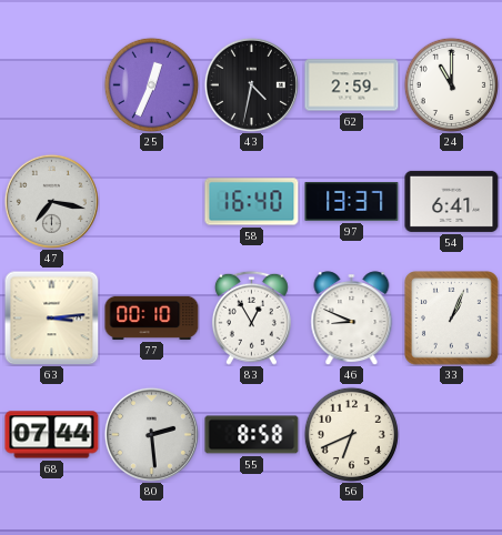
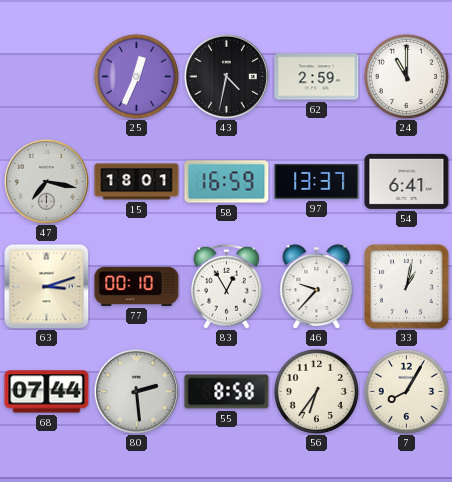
15: none -> 18:01 (137, 182)
58: 16:40 -> 16:59 (227, 182)
63: 3:14 -> 3:12 (46, 286)
46: 8:49 -> 9:37 (317, 286)
33: 1:04 -> 1:02 (407, 287)
56: 6:41 -> 6:36 (316, 391)
7: none -> 8:05 (406, 391)
